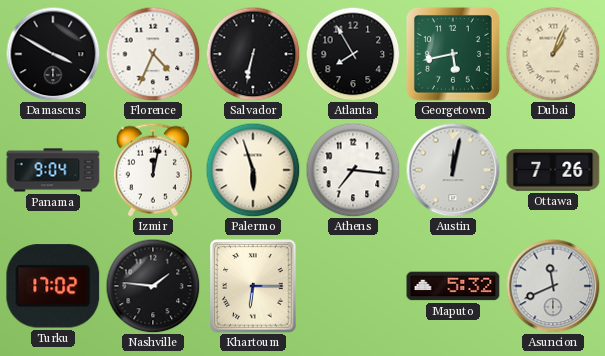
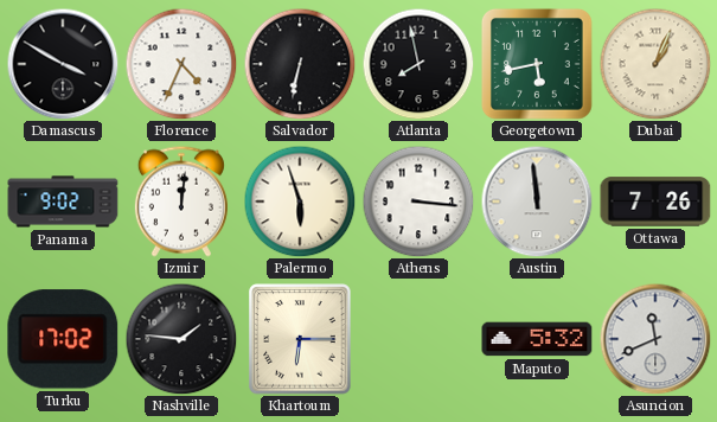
Atlanta: 7:55 -> 7:58 (418, 64)
Panama: 9:04 -> 9:02 (63, 202)
Izmir: 12:02 -> 12:01 (181, 202)
Athens: 7:16 -> 3:16 (418, 202)
Austin: 12:02 -> 11:59 (537, 202)
